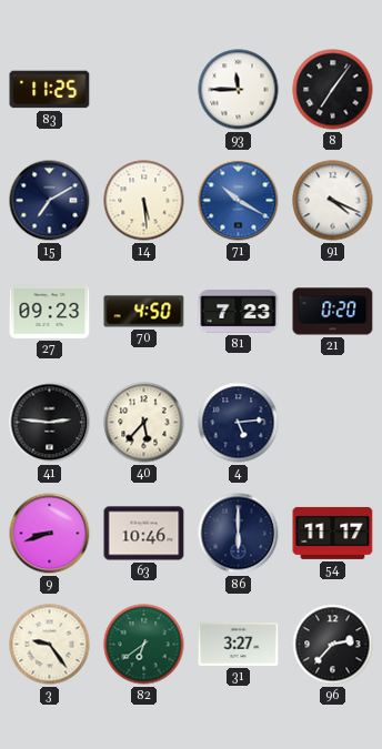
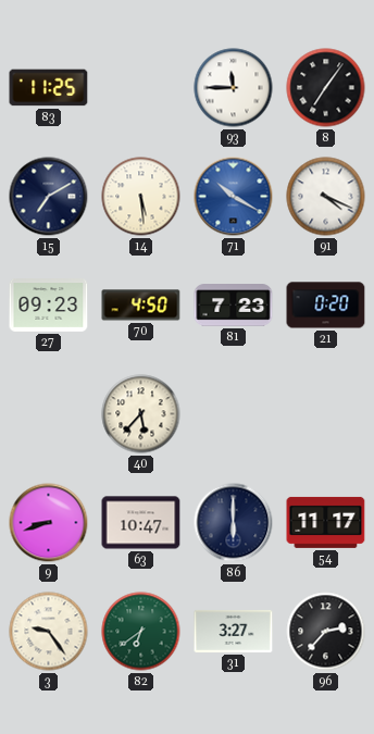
41: 2:46 -> none (50, 423)
4: 5:14 -> none (239, 423)
63: 10:46 -> 10:47 (141, 523)
